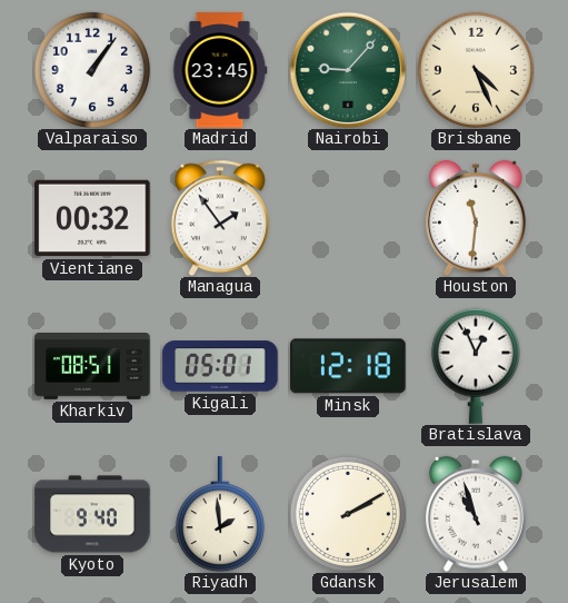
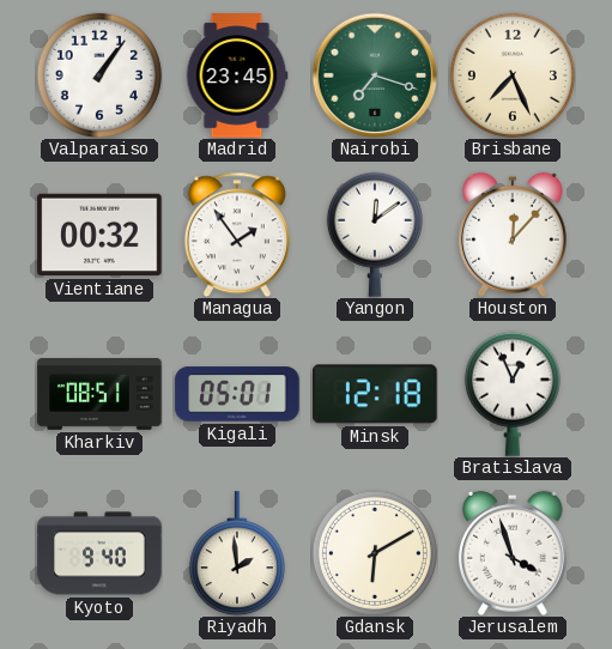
Nairobi: 9:07 -> 7:18 (375, 75)
Brisbane: 4:26 -> 7:26 (513, 75)
Yangon: none -> 12:09 (375, 235)
Houston: 11:31 -> 12:07 (513, 235)
Gdansk: 2:10 -> 6:10 (375, 553)
Jerusalem: 10:57 -> 3:57 (513, 553)
